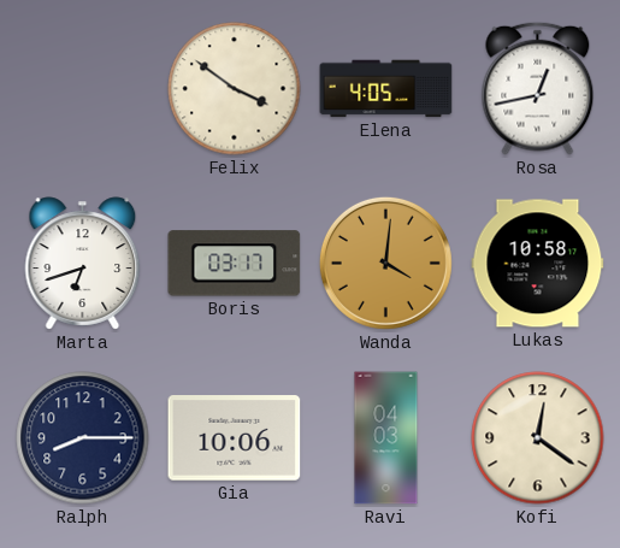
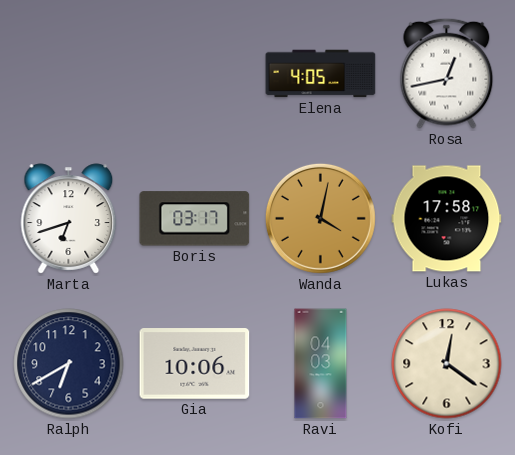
Felix: 3:51 -> none (235, 89)
Wanda: 4:01 -> 4:02 (320, 218)
Lukas: 10:58 -> 17:58 (447, 219)
Ralph: 8:15 -> 6:40 (69, 364)
